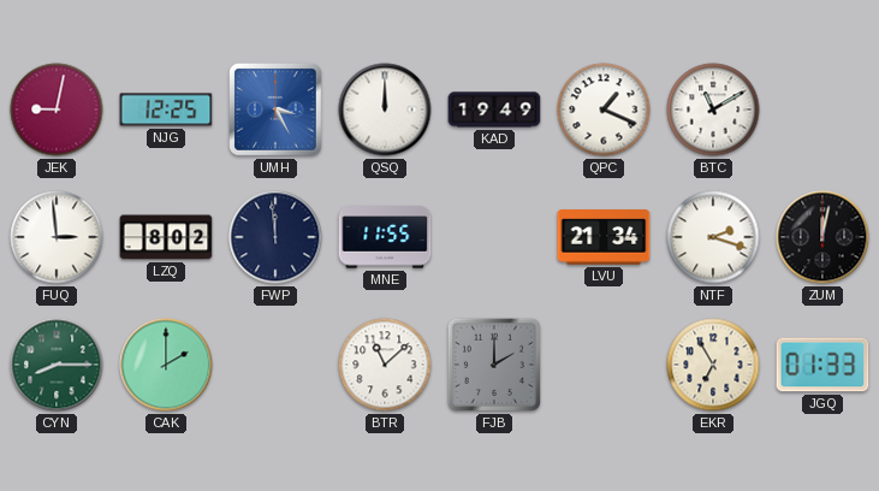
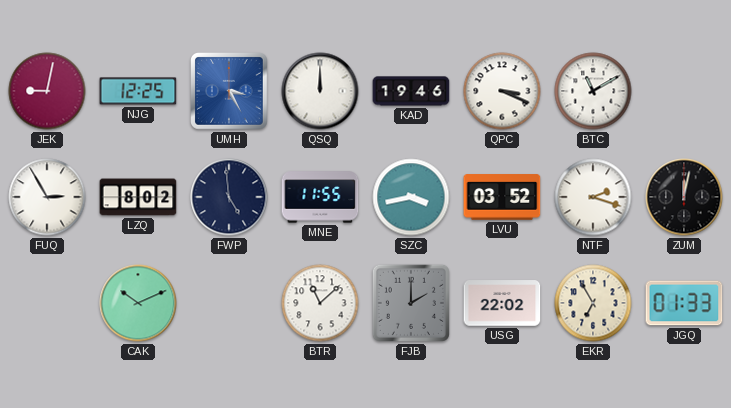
KAD: 19:49 -> 19:46 (411, 91)
QPC: 1:19 -> 3:19 (502, 91)
FUQ: 2:59 -> 2:55 (47, 197)
FWP: 11:59 -> 4:59 (229, 197)
SZC: none -> 3:43 (411, 197)
LVU: 21:34 -> 03:52 (502, 197)
CYN: 8:15 -> none (57, 365)
CAK: 2:00 -> 10:11 (138, 303)
USG: none -> 22:02 (502, 303)
